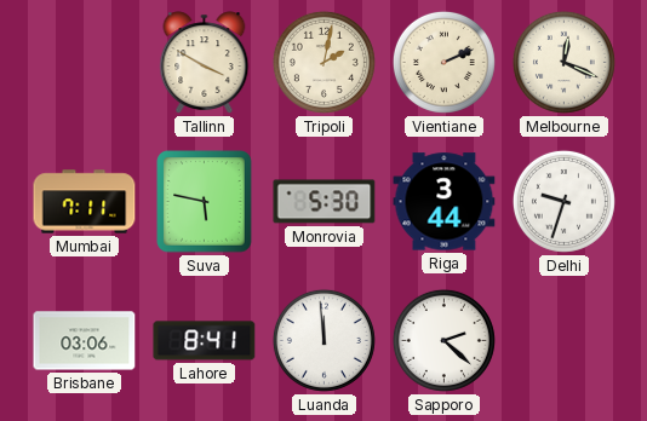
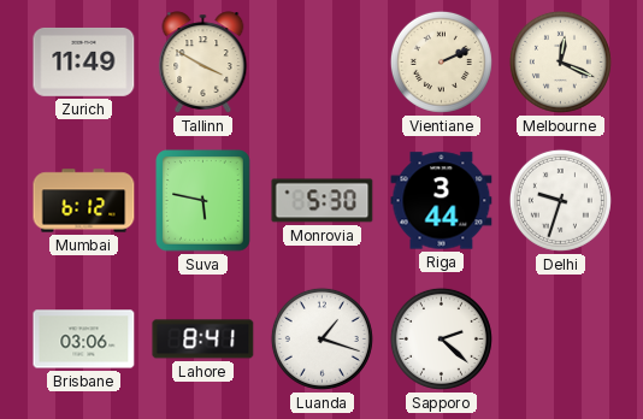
Zurich: none -> 11:49 (84, 63)
Tripoli: 2:02 -> none (323, 62)
Mumbai: 7:11 -> 6:12 (84, 201)
Luanda: 11:59 -> 1:18 (321, 338)
